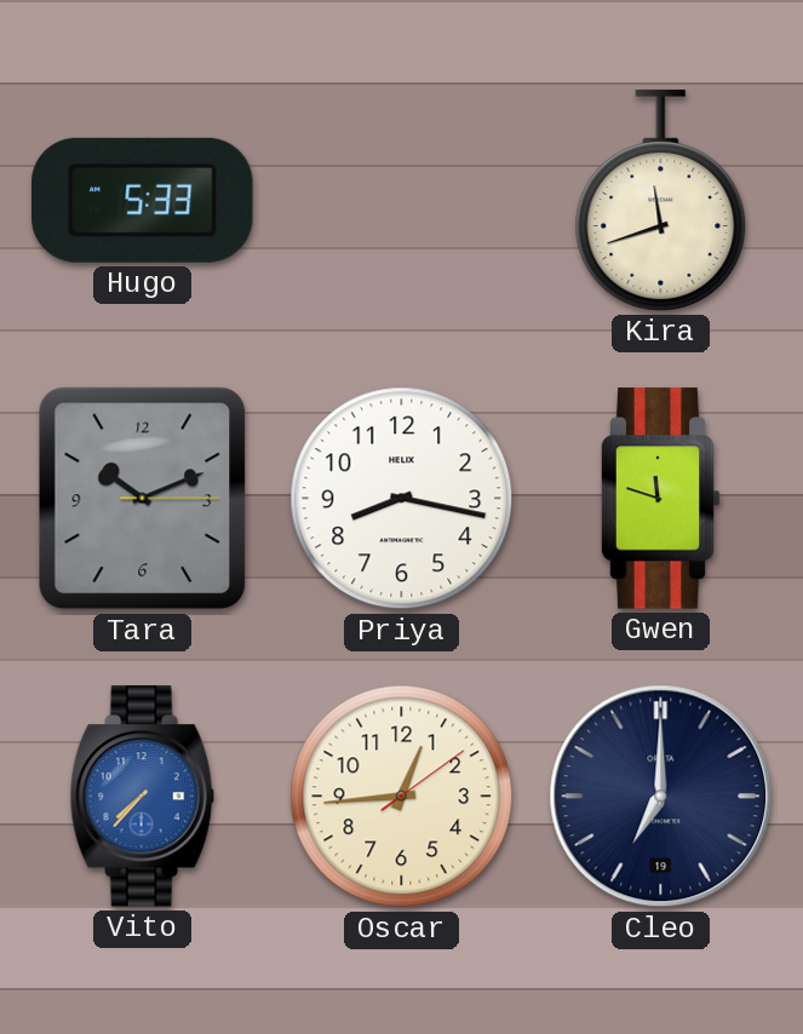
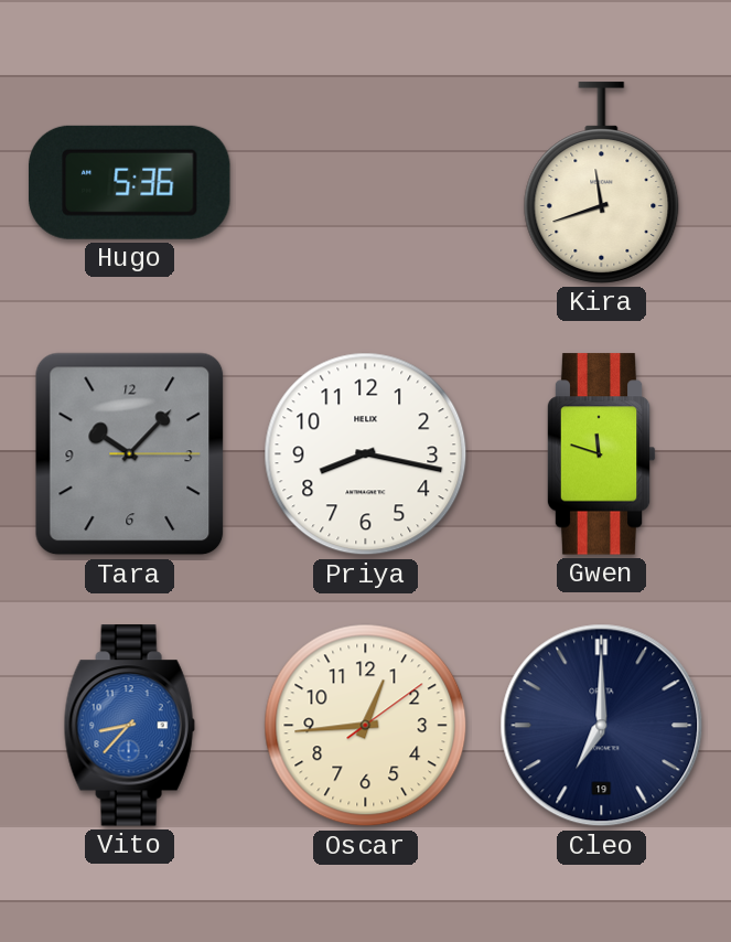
Hugo: 5:33 -> 5:36 (130, 182)
Tara: 10:11 -> 10:07 (130, 454)
Vito: 7:37 -> 8:37 (129, 726)
